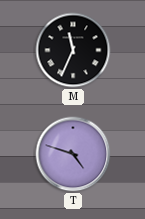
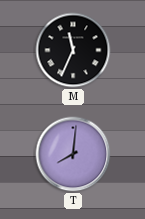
T: 4:48 -> 8:01 (73, 154)
